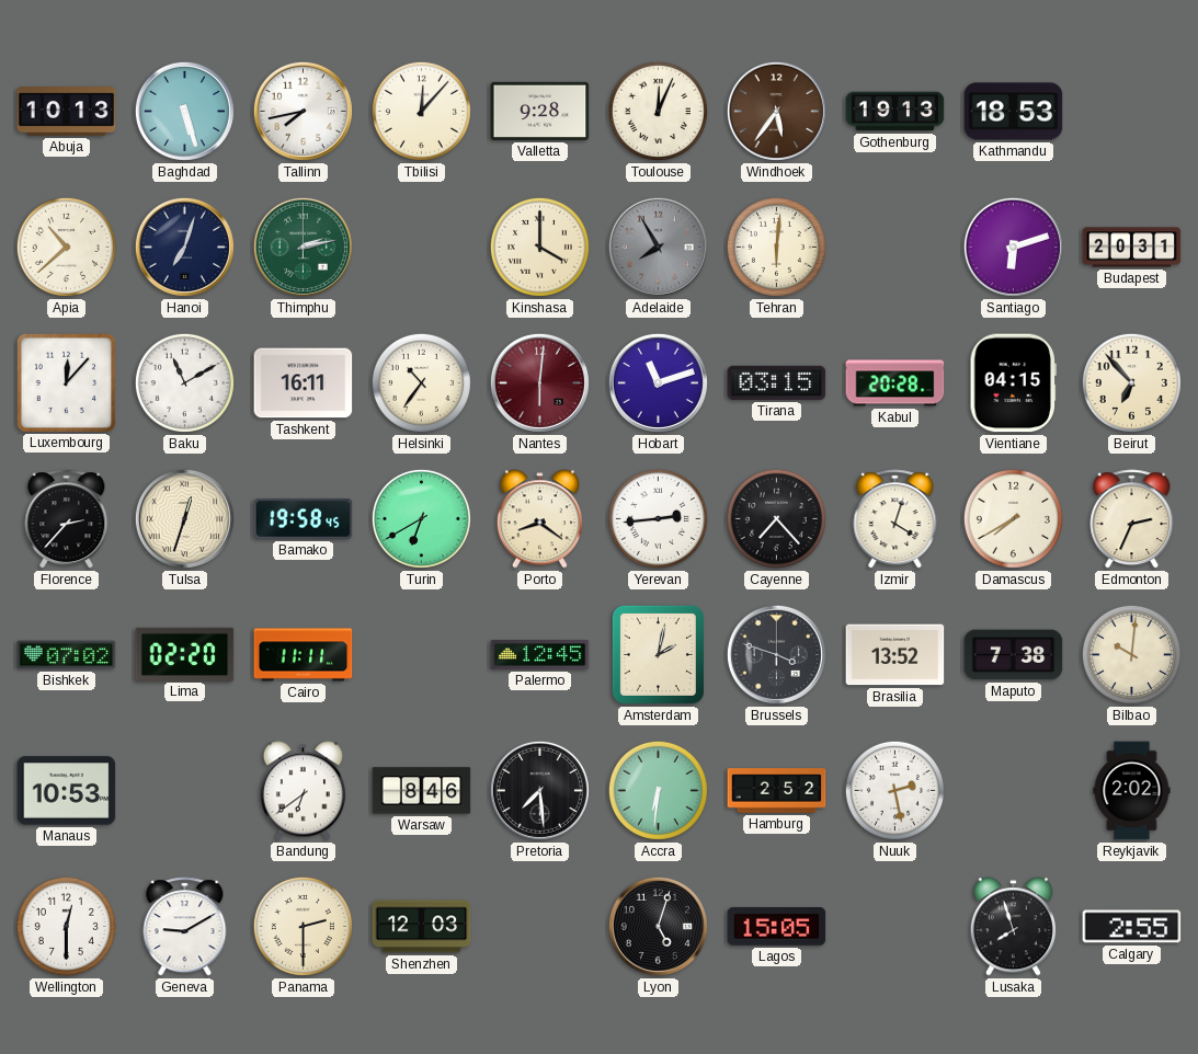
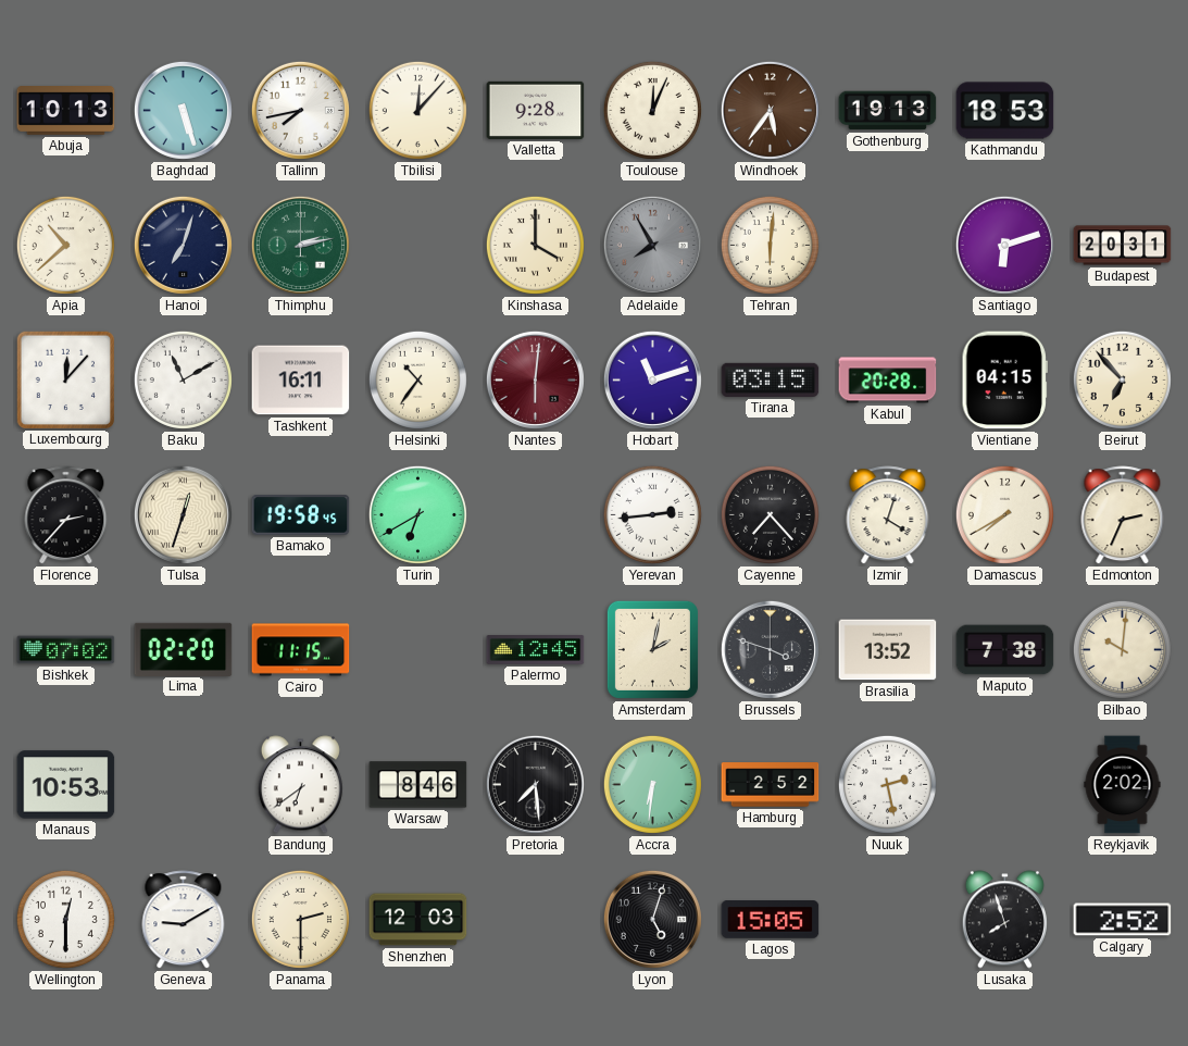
Porto: 8:21 -> none (539, 519)
Cairo: 11:11 -> 11:15 (301, 650)
Calgary: 2:55 -> 2:52 (1123, 920)
